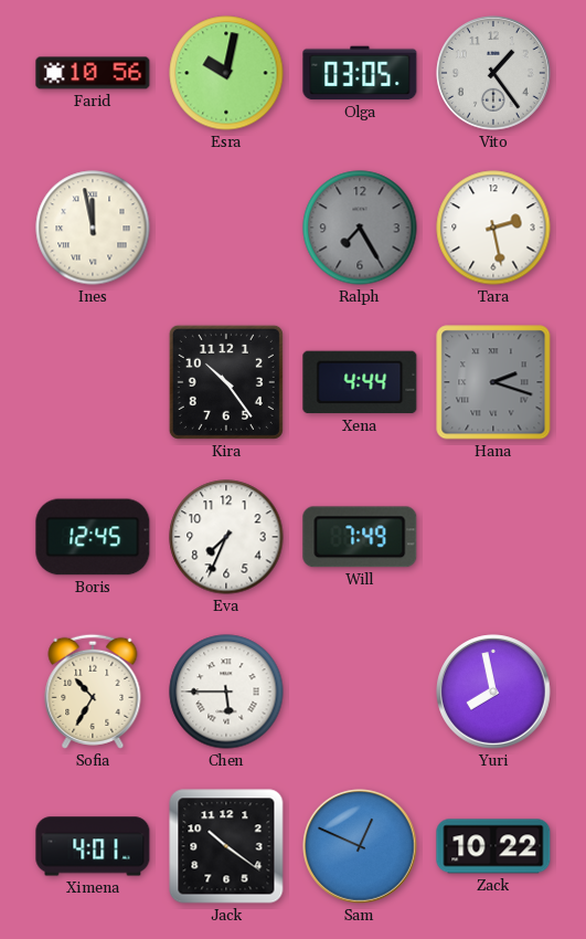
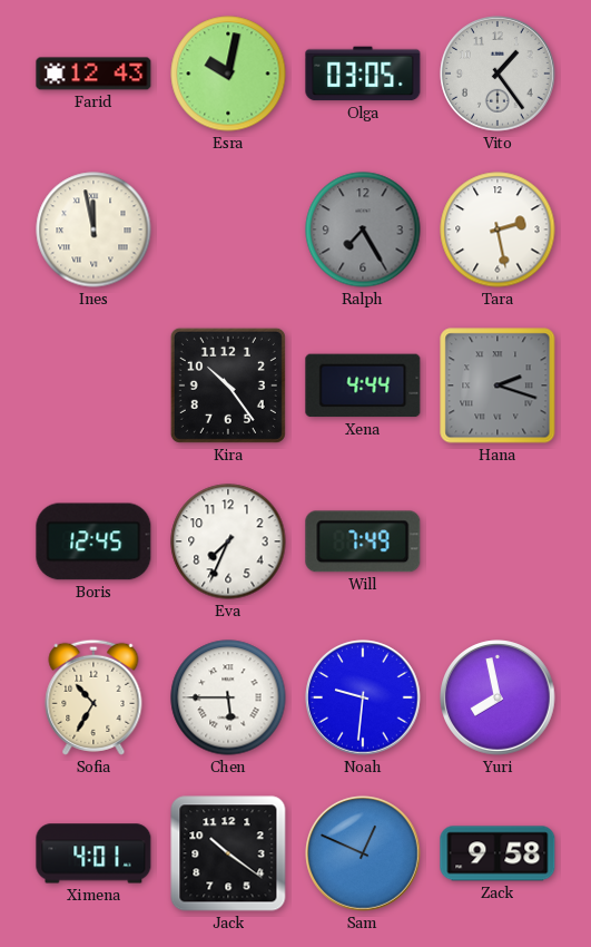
Farid: 10:56 -> 12:43 (93, 74)
Noah: none -> 9:31 (363, 697)
Zack: 10:22 -> 9:58 (498, 853)
